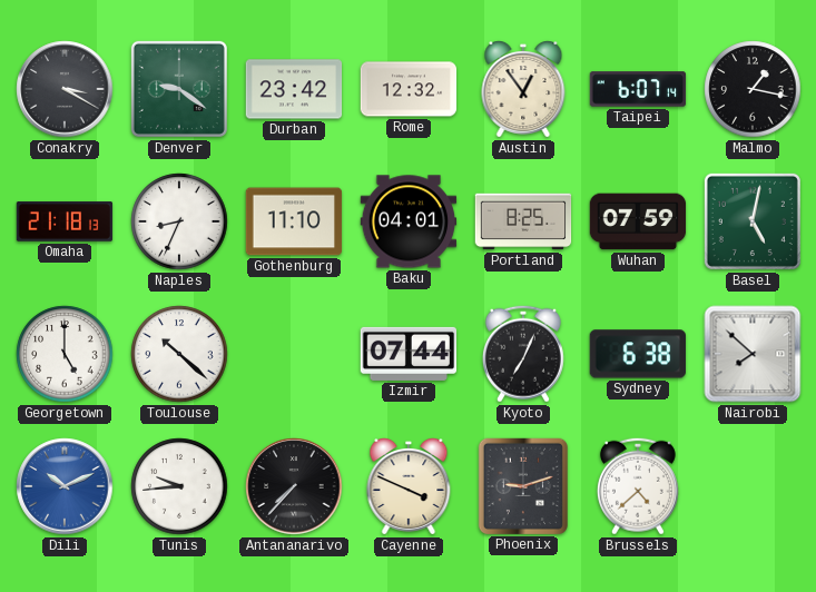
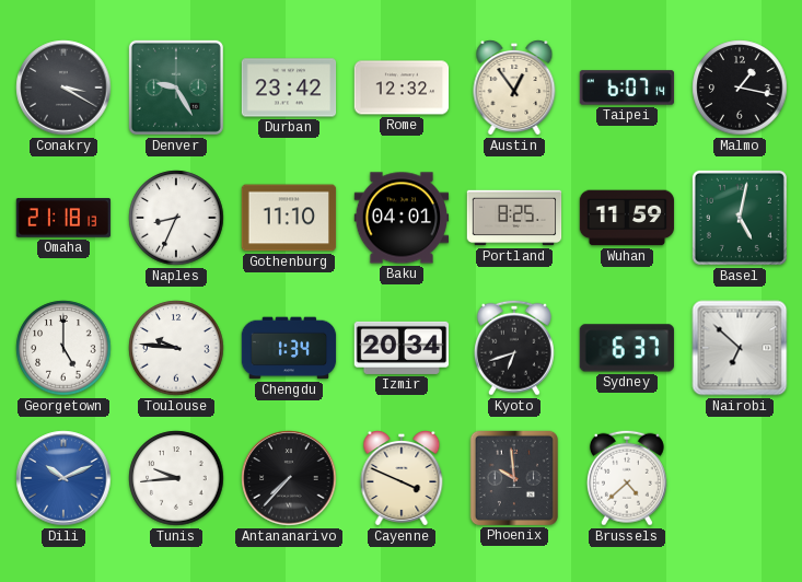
Denver: 9:21 -> 9:25 (176, 88)
Wuhan: 07:59 -> 11:59 (627, 218)
Toulouse: 10:22 -> 9:46 (176, 348)
Chengdu: none -> 1:34 (289, 348)
Izmir: 07:44 -> 20:34 (402, 348)
Kyoto: 7:04 -> 6:42 (514, 348)
Sydney: 6:38 -> 6:37 (627, 348)
Nairobi: 7:52 -> 6:52 (740, 348)
Phoenix: 9:12 -> 9:59 (513, 477)
